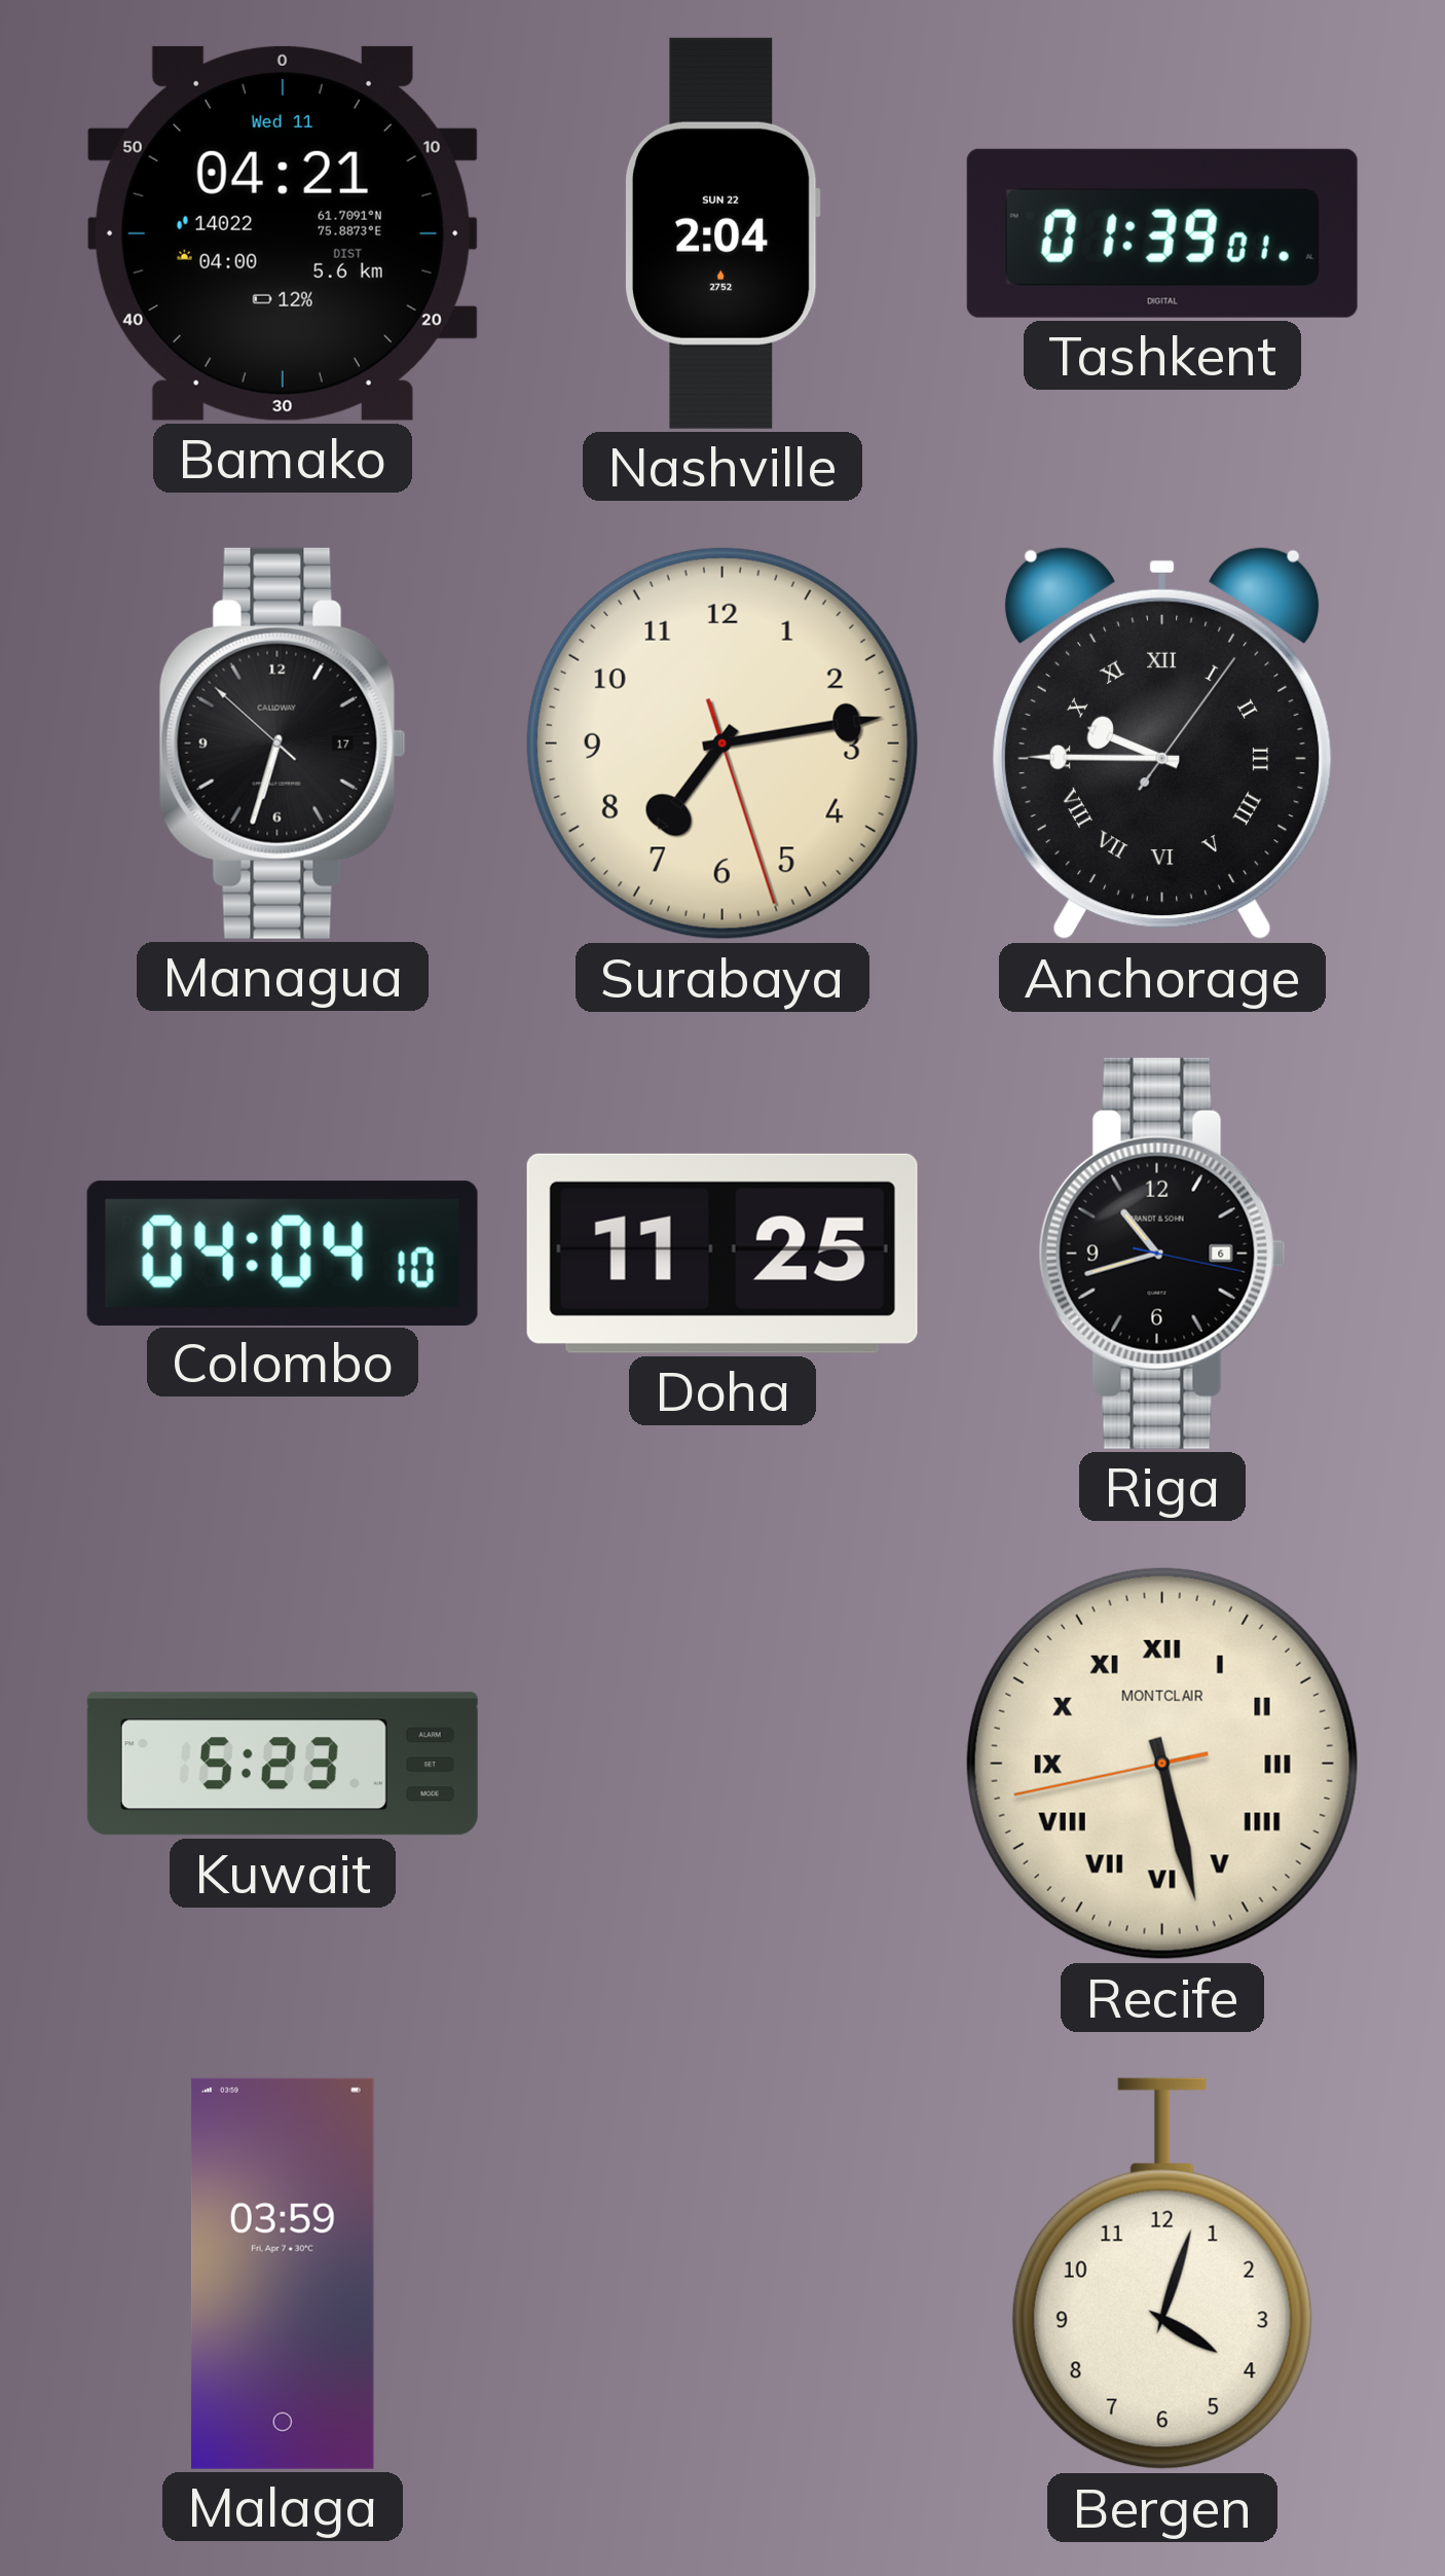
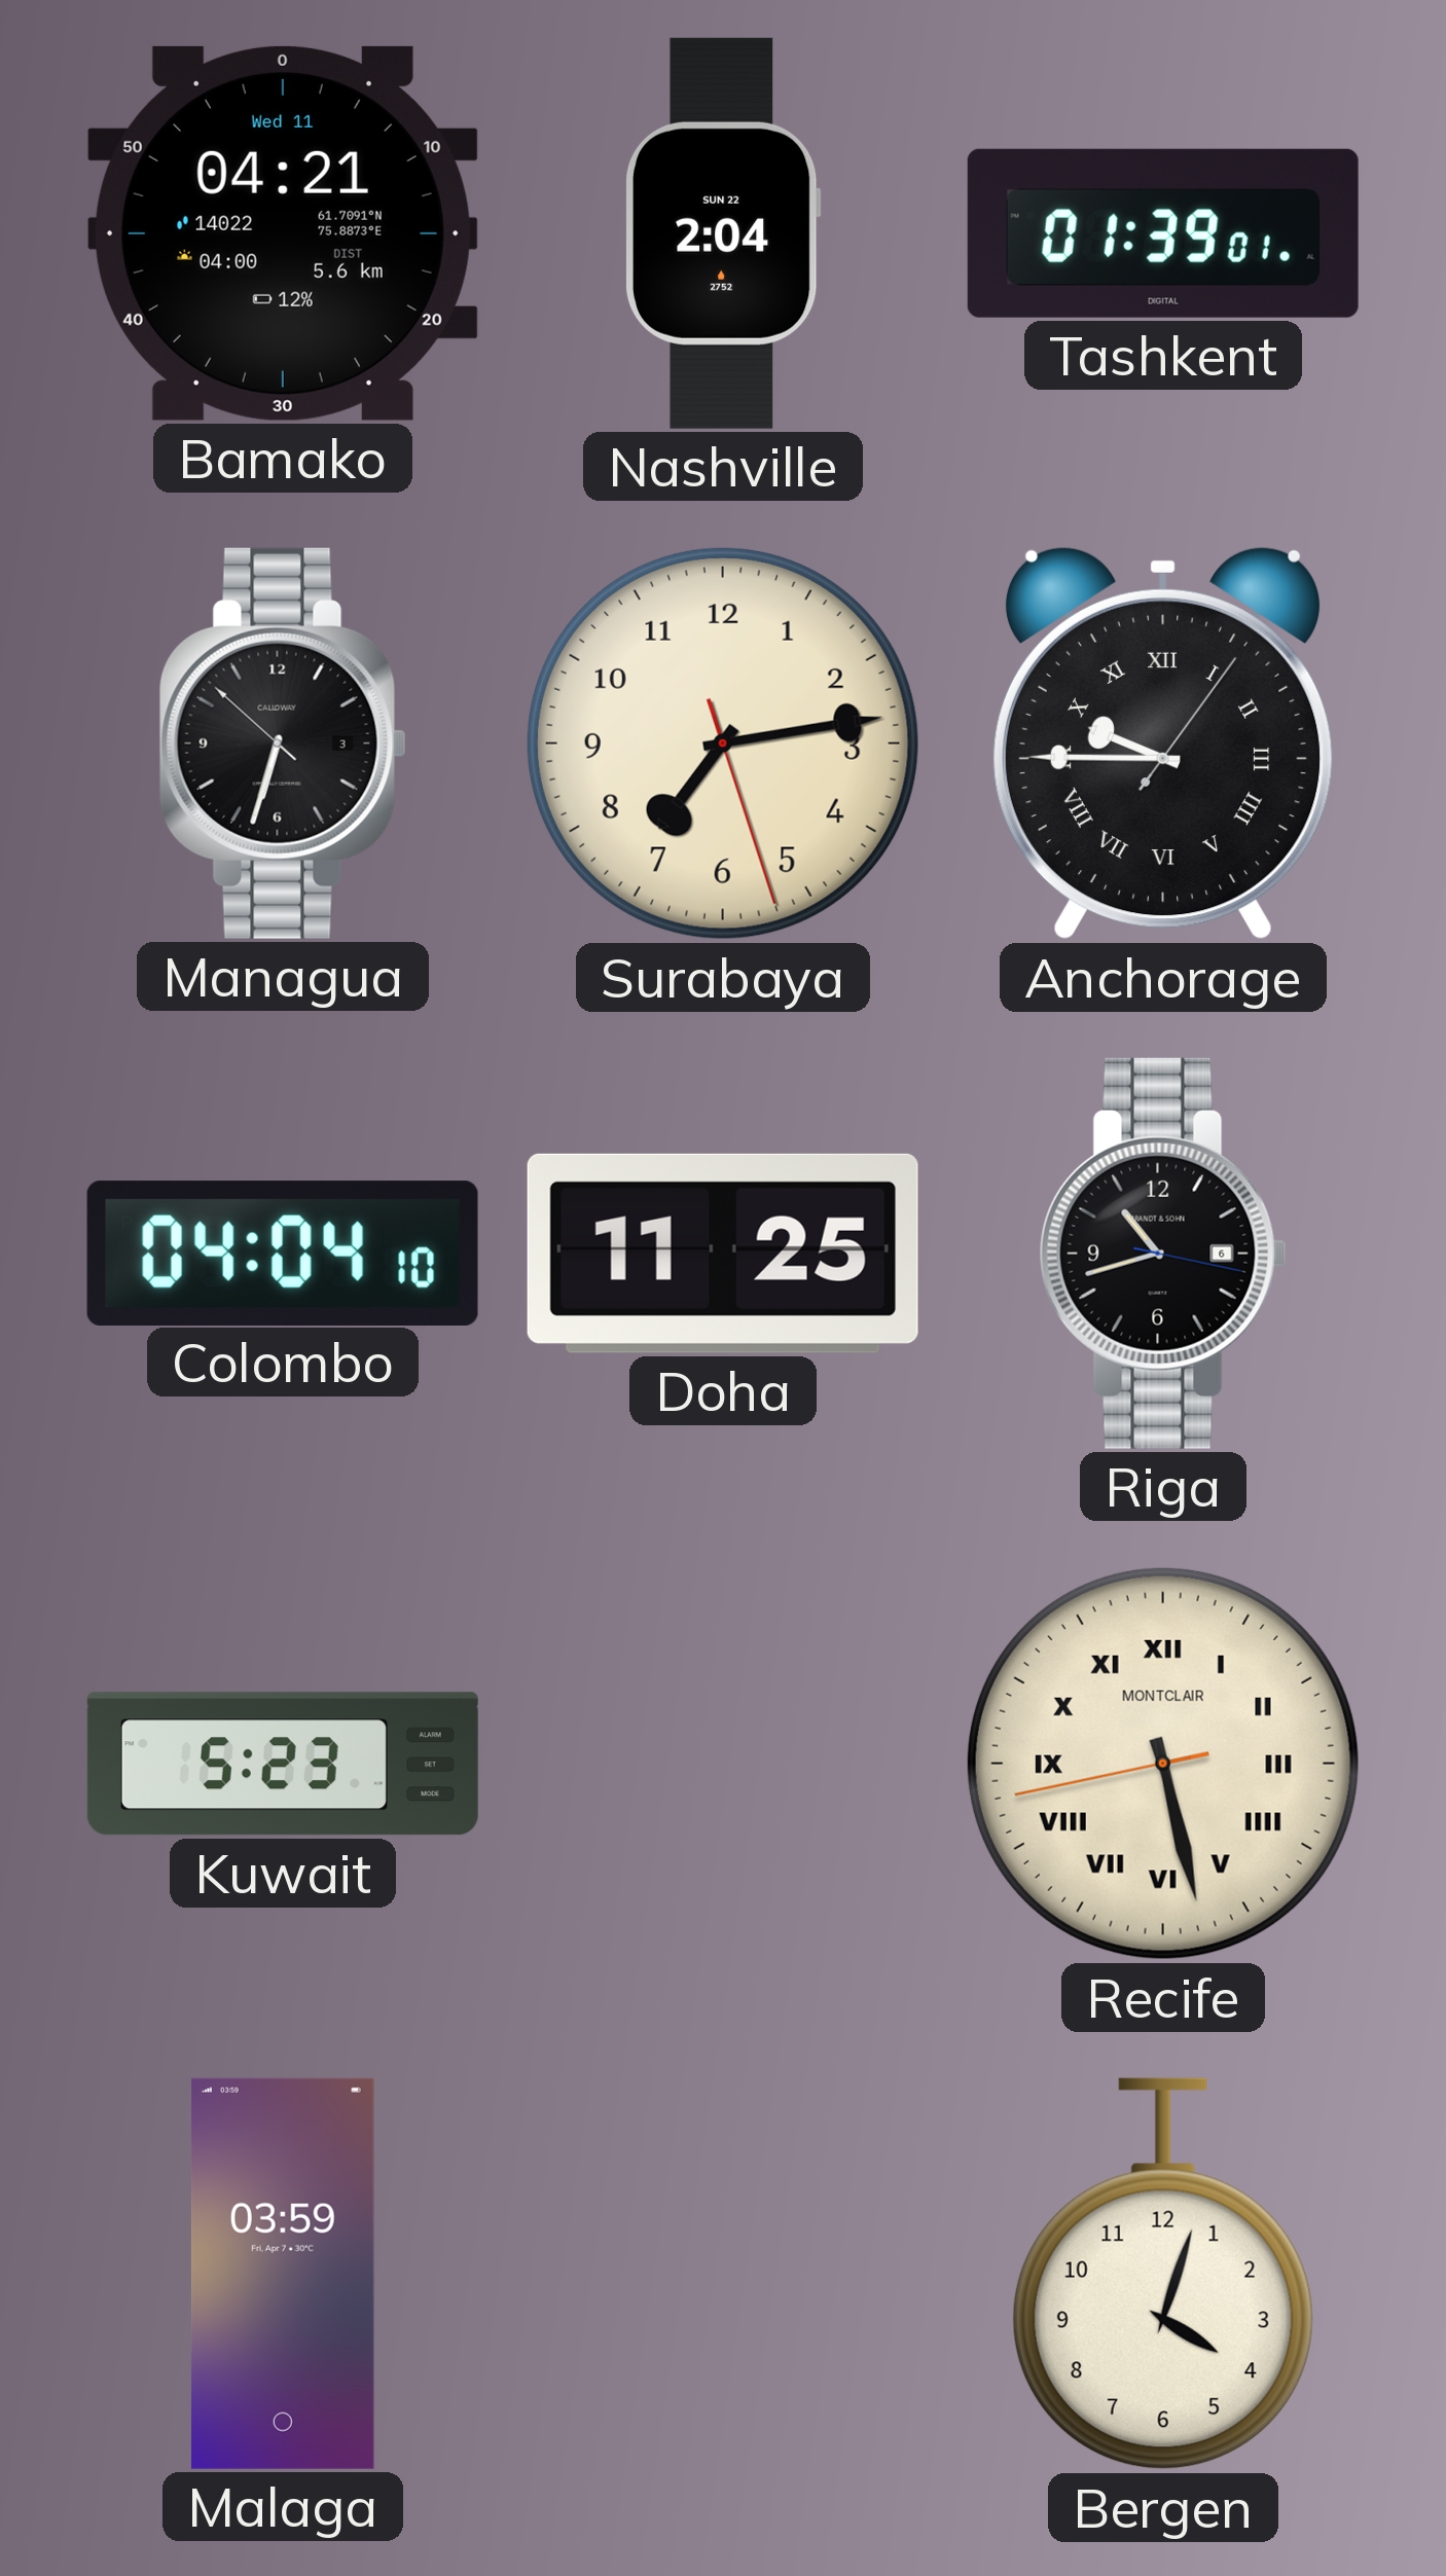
Managua date: 17 -> 3 (283, 743)
